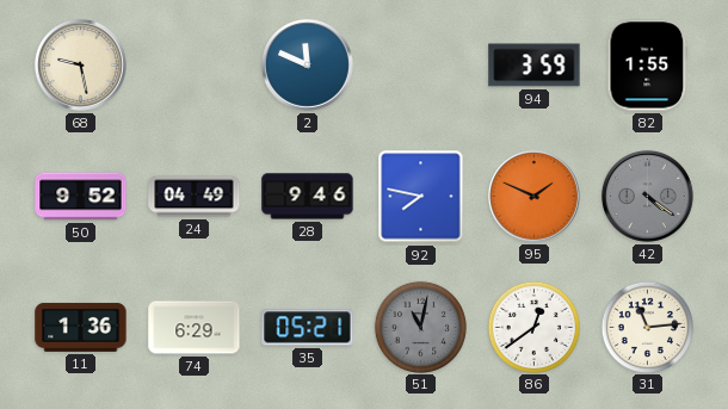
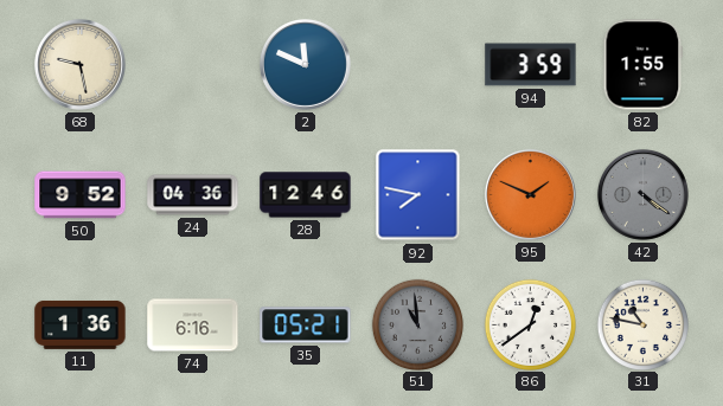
24: 04:49 -> 04:36 (193, 195)
28: 9:46 -> 12:46 (306, 195)
74: 6:29 -> 6:16 (193, 326)
51: 11:02 -> 10:59 (417, 324)
31: 11:14 -> 10:47 (642, 324)
